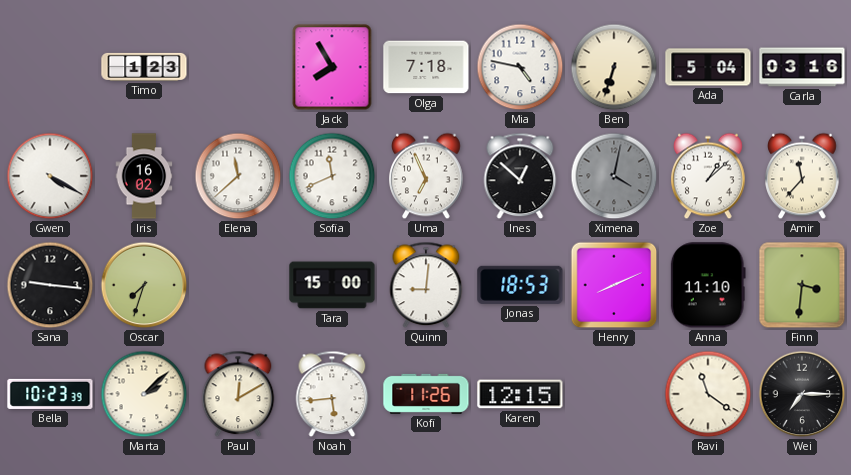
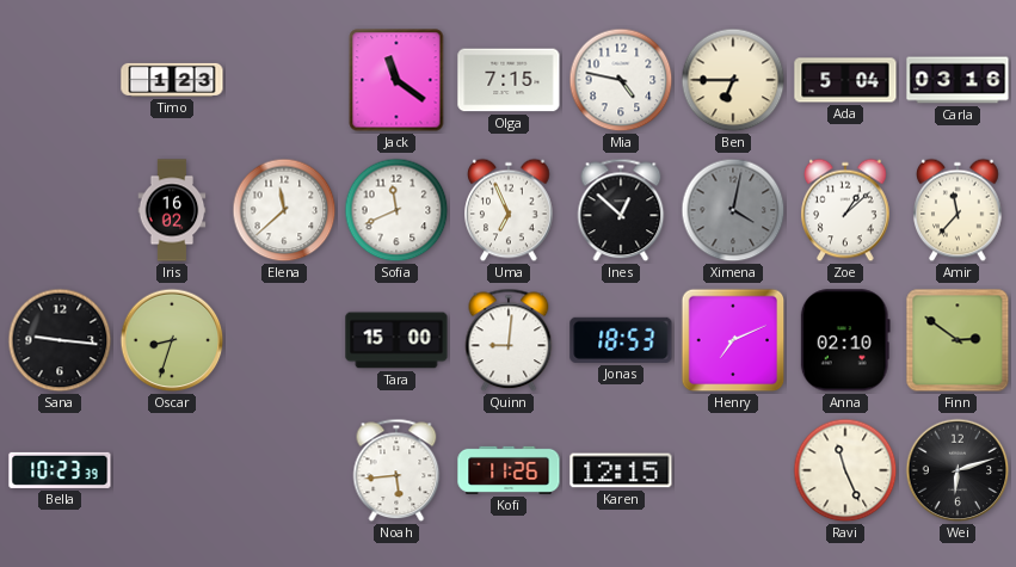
Jack: 7:55 -> 11:21 (396, 80)
Olga: 7:18 -> 7:15 (509, 80)
Ben: 6:33 -> 6:45 (733, 80)
Gwen: 4:20 -> none (50, 176)
Oscar: 7:33 -> 8:33 (172, 340)
Henry: 8:11 -> 7:11 (733, 340)
Anna: 11:10 -> 02:10 (845, 340)
Finn: 3:31 -> 2:51 (957, 340)
Marta: 2:08 -> none (144, 394)
Paul: 12:10 -> none (238, 394)
Ravi: 11:21 -> 11:26 (845, 470)
Wei: 7:15 -> 6:12 (957, 470)
